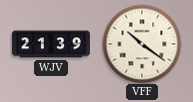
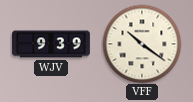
WJV: 21:39 -> 9:39 (51, 44)
